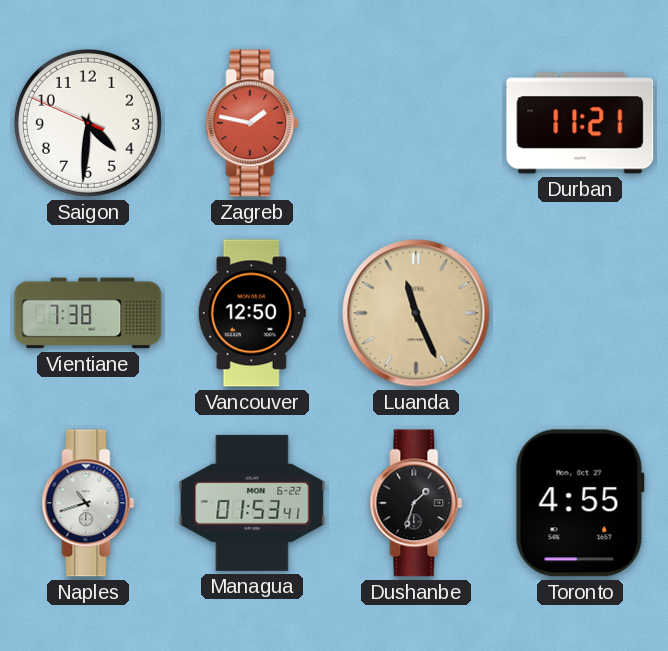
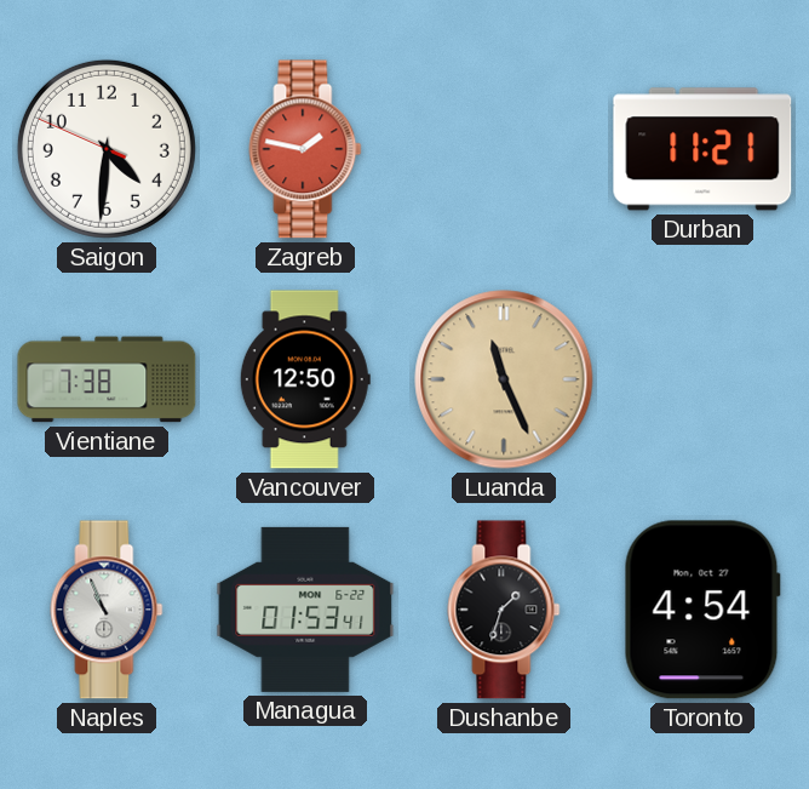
Naples: 10:42 -> 10:56 (107, 610)
Toronto: 4:55 -> 4:54 (702, 610)
